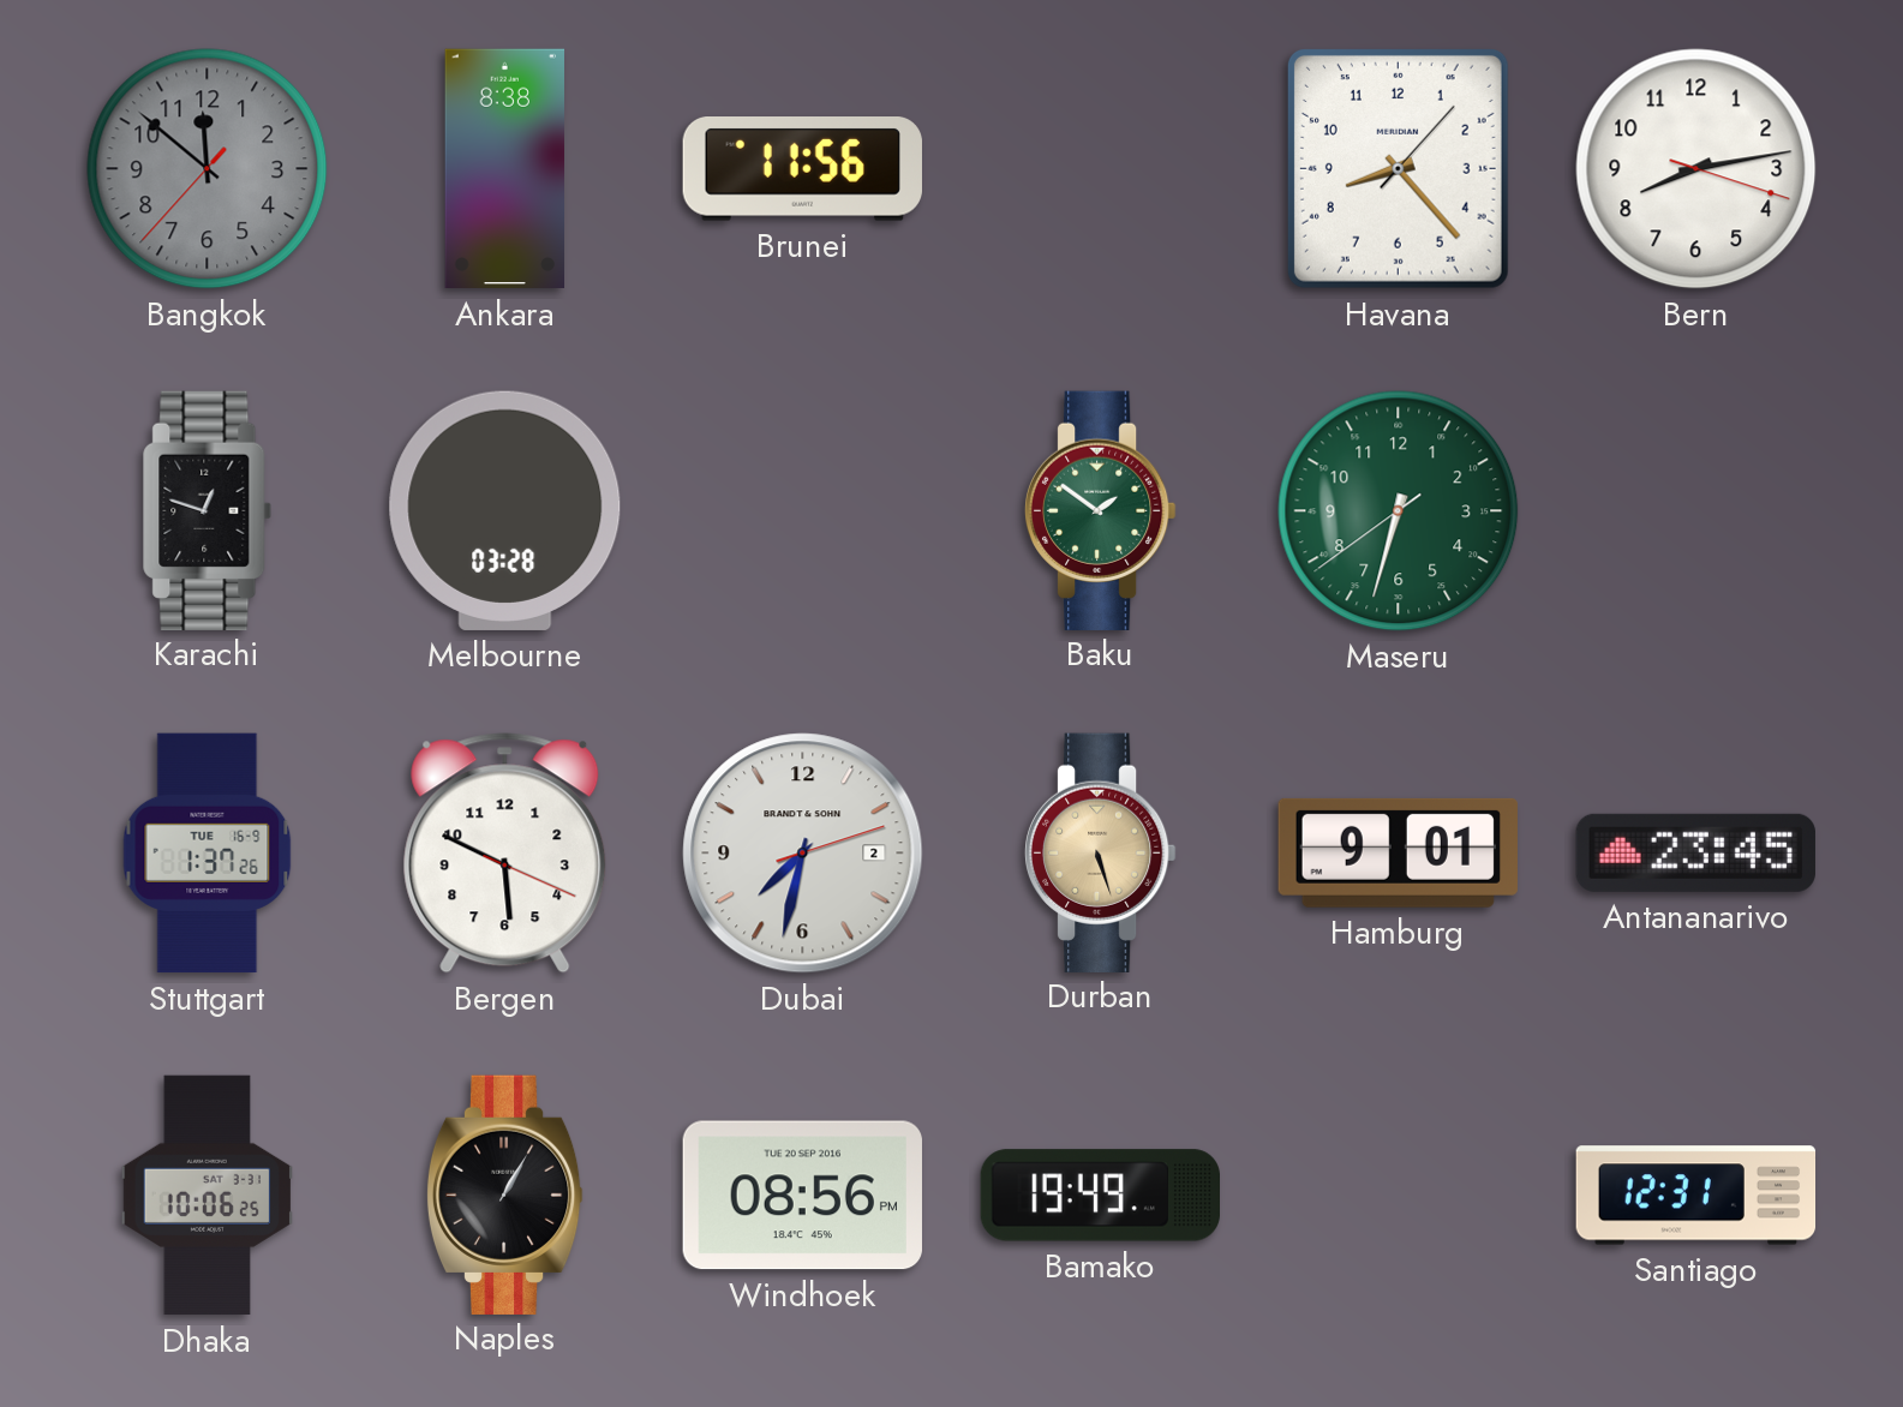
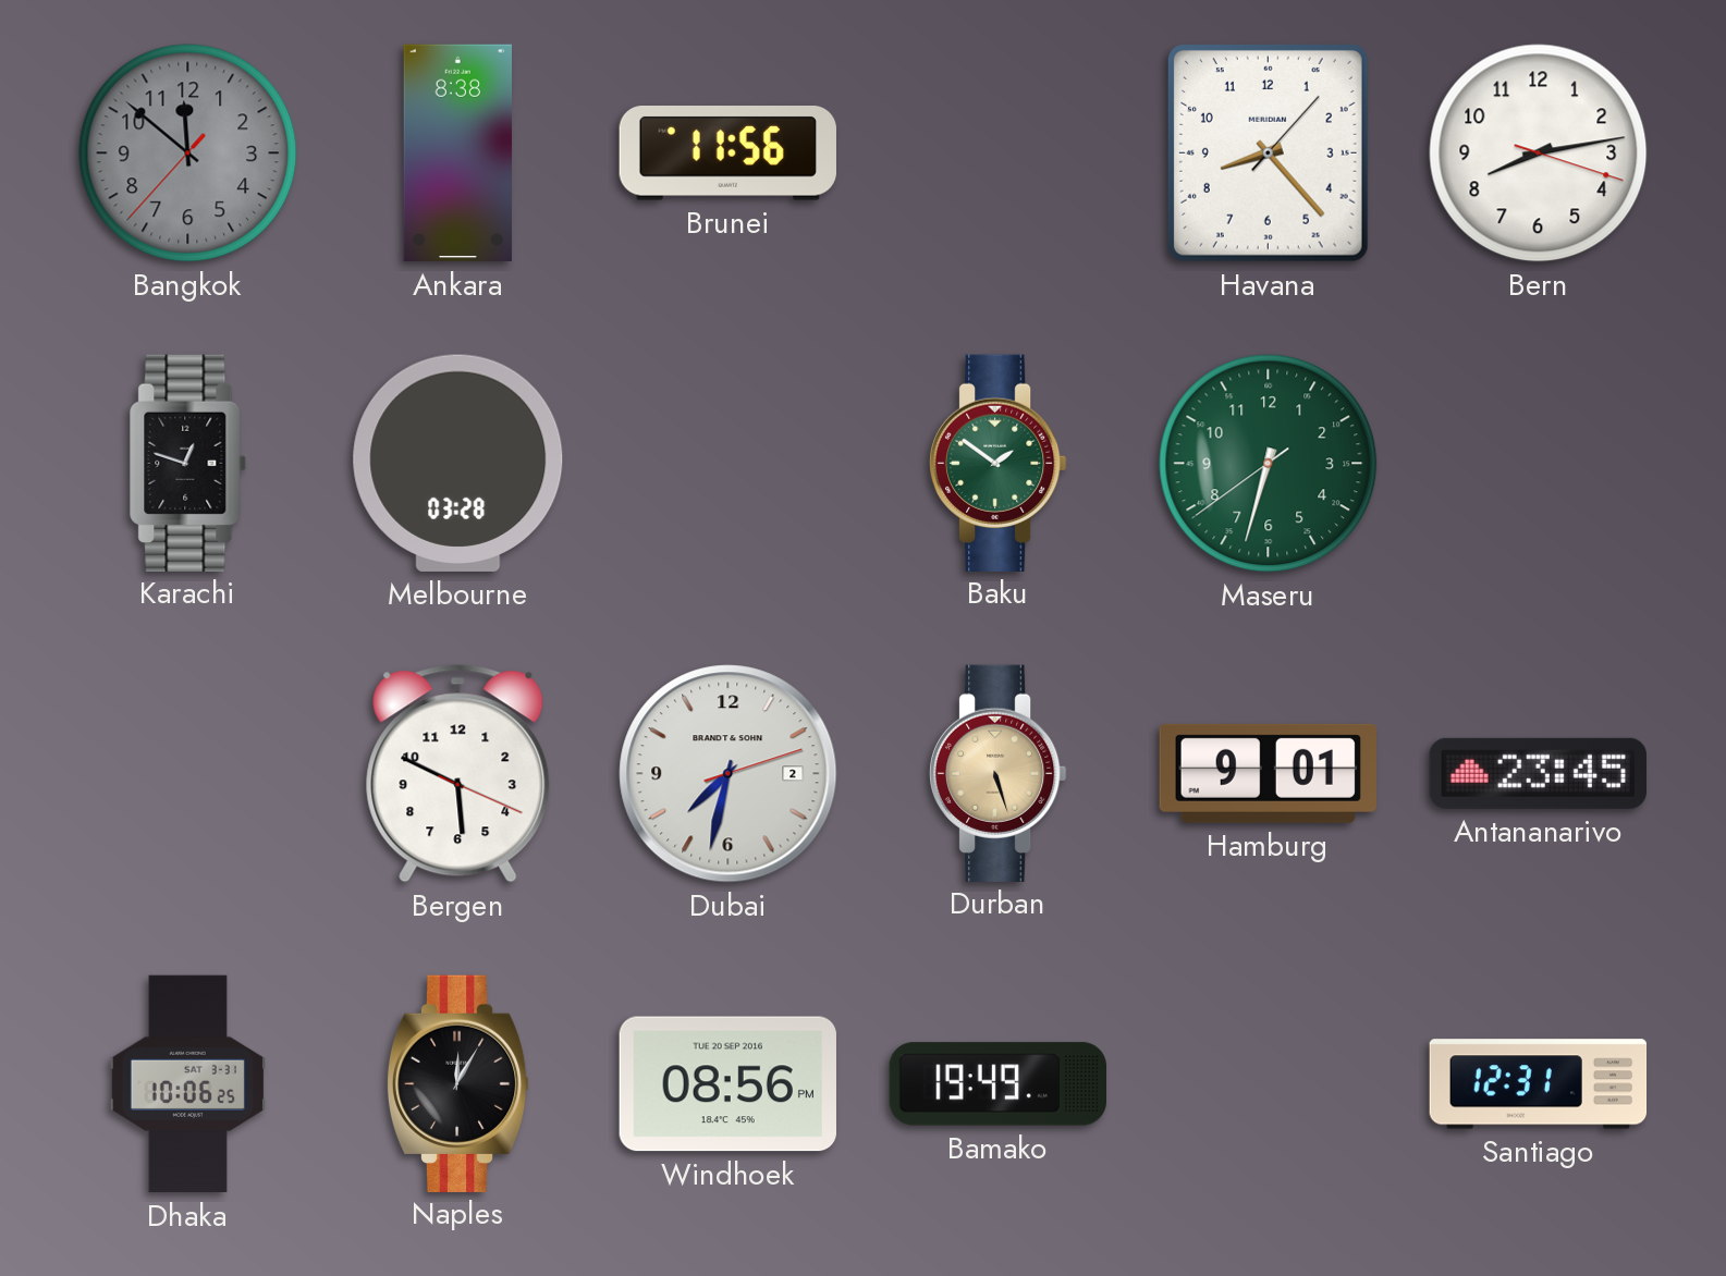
Stuttgart: 1:37 -> none (208, 854)
Naples: 1:05 -> 12:05 (457, 1083)
